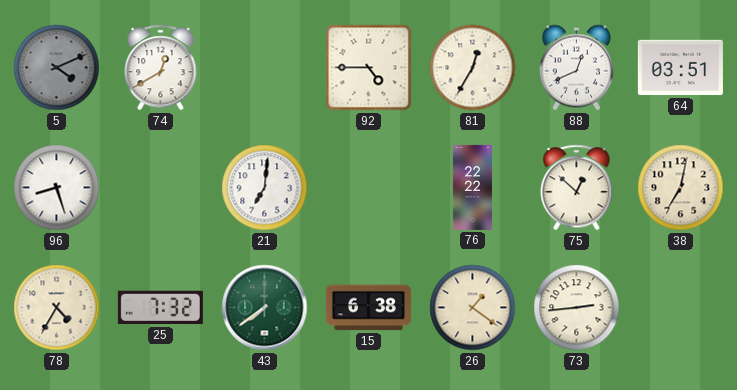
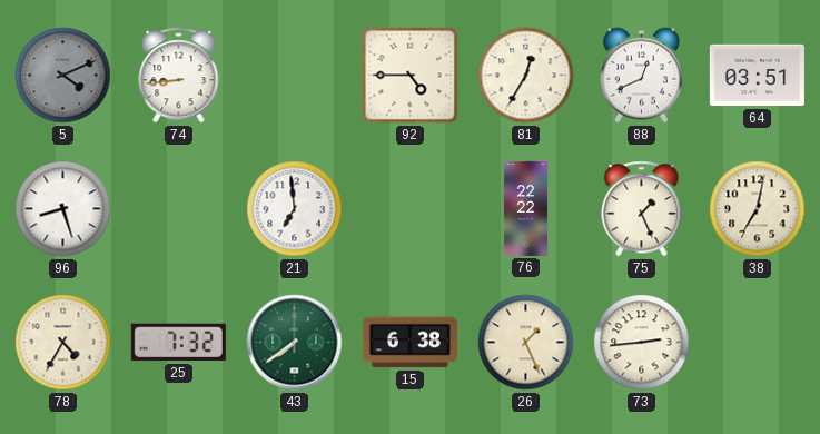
74: 12:40 -> 8:44 (179, 76)
21: 7:01 -> 6:59 (295, 209)
75: 12:52 -> 1:26 (642, 209)
26: 1:21 -> 1:26 (526, 343)
